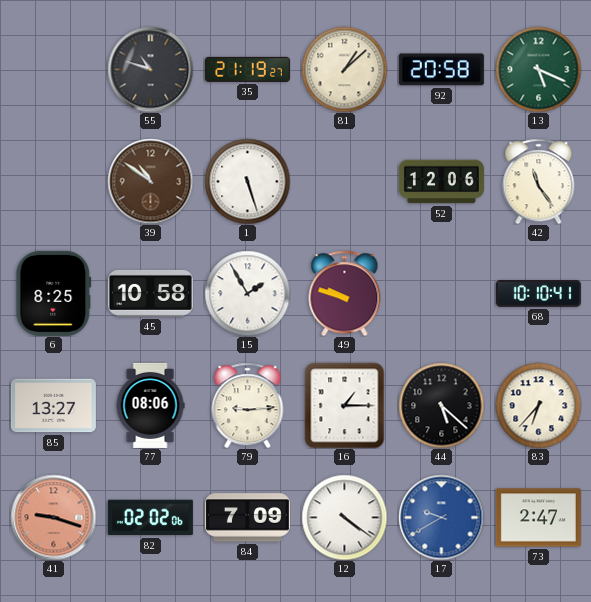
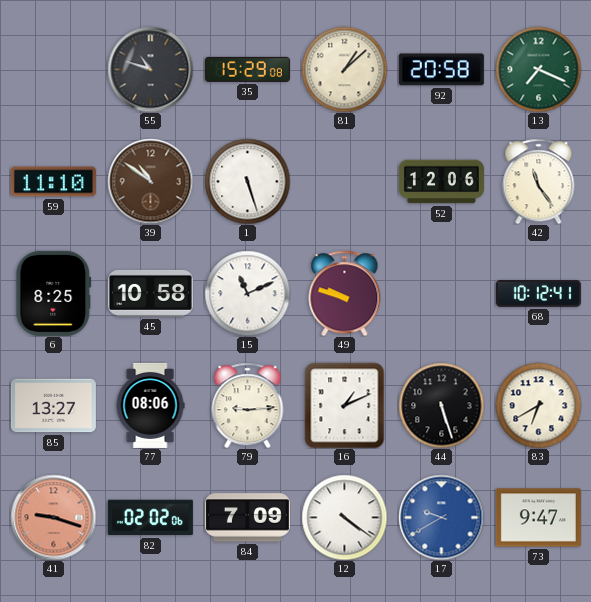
35: 21:19 -> 15:29 (247, 69)
13: 5:19 -> 7:19 (538, 69)
59: none -> 11:10 (53, 182)
15: 1:55 -> 11:11 (247, 293)
68: 10:10 -> 10:12 (538, 293)
16: 1:15 -> 1:11 (345, 405)
44: 5:22 -> 5:27 (441, 405)
83: 6:37 -> 6:40 (538, 405)
73: 2:47 -> 9:47 (538, 518)
